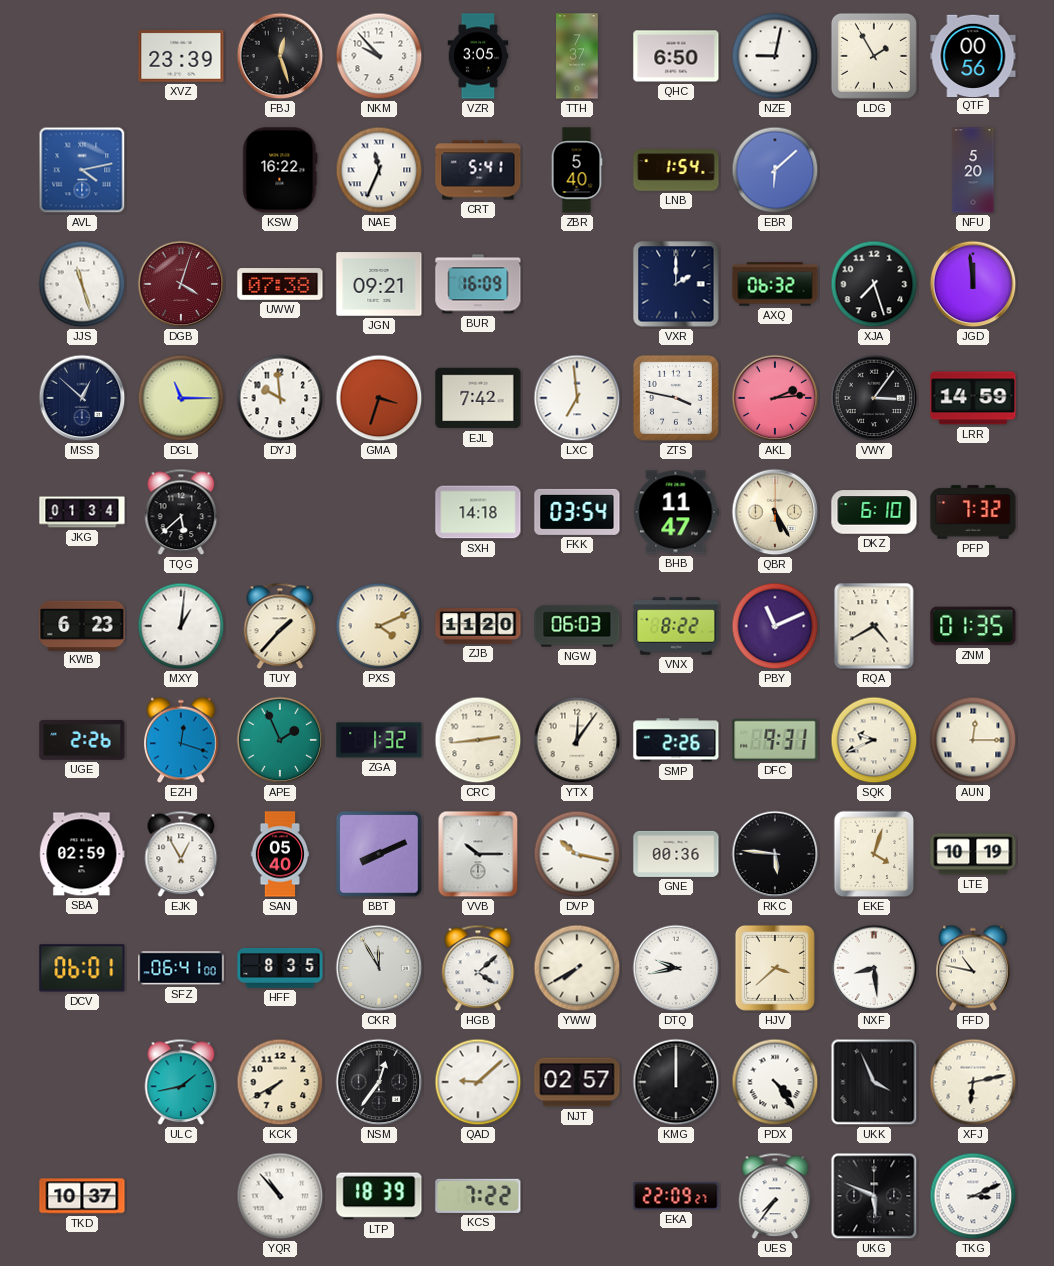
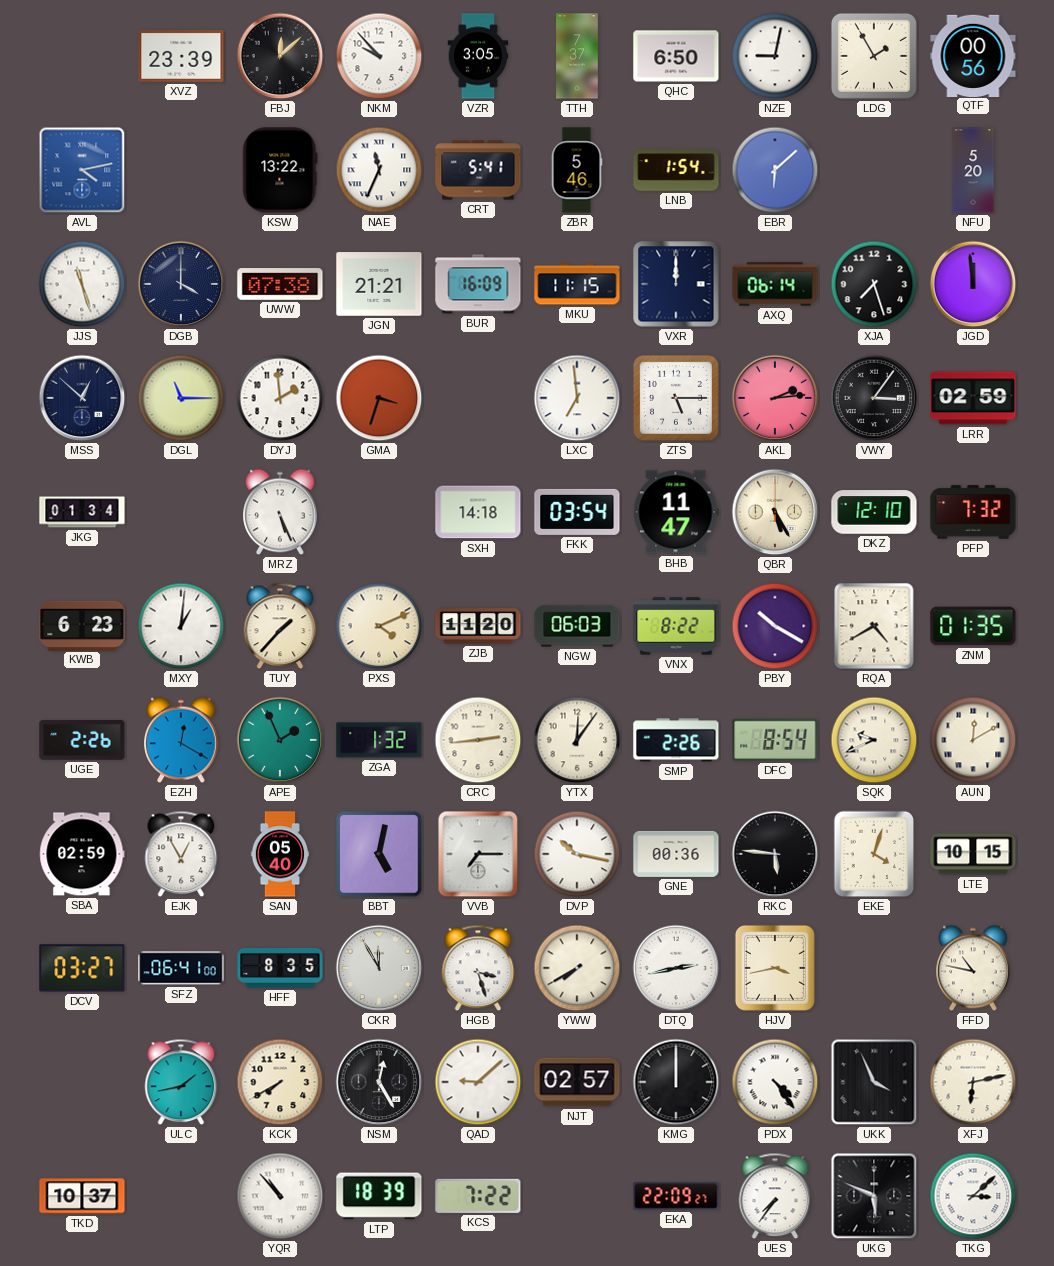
FBJ: 12:27 -> 12:08 (280, 56)
KSW: 16:22 -> 13:22 (280, 170)
ZBR: 5:40 -> 5:46 (577, 170)
DGB: 4:03 -> 4:00 (181, 284)
DGB dial: burgundy -> navy (181, 284)
JGN: 09:21 -> 21:21 (379, 284)
MKU: none -> 11:15 (577, 284)
VXR: 2:00 -> 12:00 (676, 284)
AXQ: 06:32 -> 06:14 (775, 284)
DYJ: 9:59 -> 1:59 (280, 398)
EJL: 7:42 -> none (478, 398)
ZTS: 3:47 -> 5:15 (676, 398)
LRR: 14:59 -> 02:59 (973, 398)
TQG: 5:38 -> none (181, 512)
MRZ: none -> 5:26 (280, 512)
DKZ: 6:10 -> 12:10 (874, 512)
PBY: 11:11 -> 10:20 (775, 626)
EZH: 12:18 -> 12:20 (181, 740)
DFC: 9:31 -> 8:54 (775, 740)
AUN: 12:15 -> 12:10 (973, 740)
BBT: 8:11 -> 5:02 (379, 854)
VVB: 10:15 -> 7:15 (478, 854)
LTE: 10:19 -> 10:15 (973, 854)
DCV: 06:01 -> 03:27 (82, 968)
HGB: 4:08 -> 3:27 (478, 968)
DTQ: 9:43 -> 2:43 (676, 968)
HJV: 3:38 -> 3:43 (775, 968)
NXF: 8:29 -> none (874, 968)
NSM: 12:36 -> 12:25 (379, 1082)
TKG: 3:11 -> 3:08 (973, 1196)
